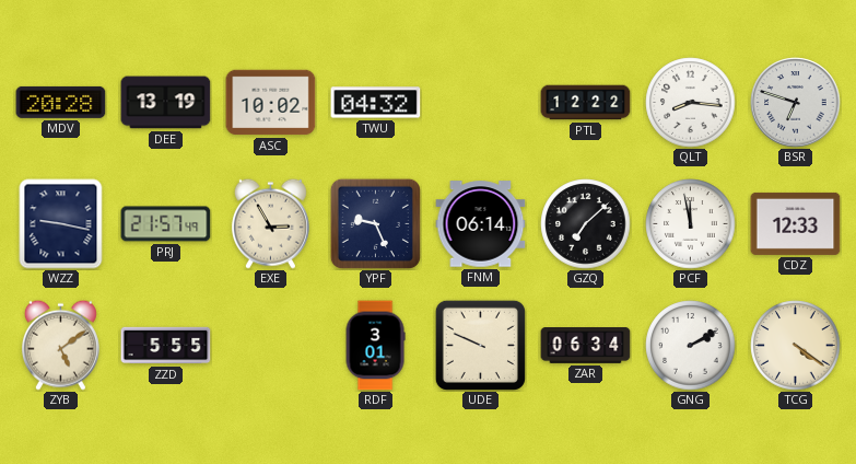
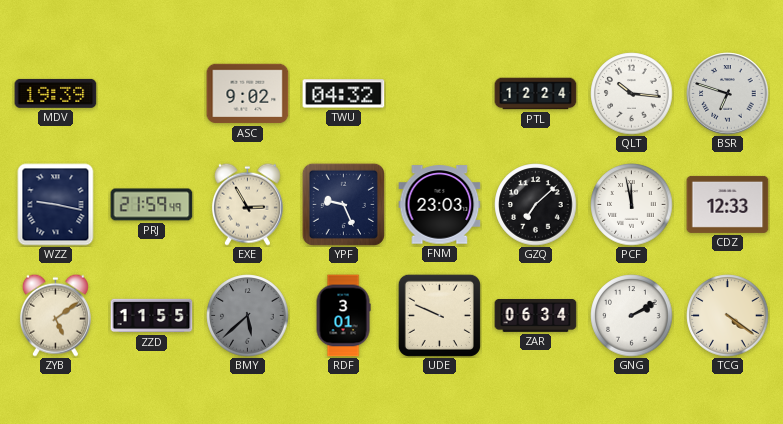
MDV: 20:28 -> 19:39 (56, 93)
DEE: 13:19 -> none (166, 103)
ASC: 10:02 -> 9:02 (248, 94)
PTL: 12:22 -> 12:24 (536, 94)
QLT: 8:16 -> 10:16 (632, 94)
PRJ: 21:57 -> 21:59 (152, 205)
FNM: 06:14 -> 23:03 (440, 205)
ZZD: 5:55 -> 11:55 (152, 316)
BMY: none -> 5:38 (248, 316)
